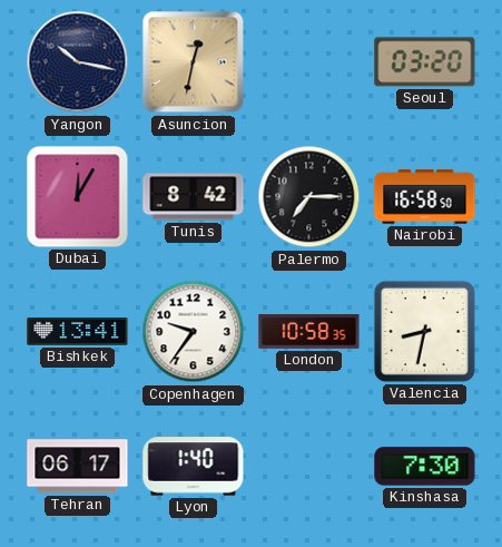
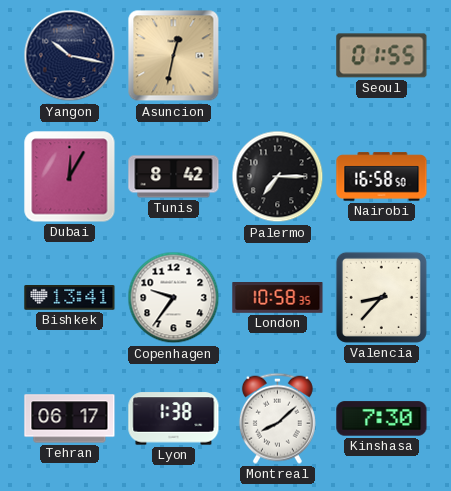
Seoul: 03:20 -> 01:55 (382, 56)
Valencia: 8:32 -> 8:37 (381, 297)
Lyon: 1:40 -> 1:38 (174, 419)
Montreal: none -> 8:08 (277, 418)
